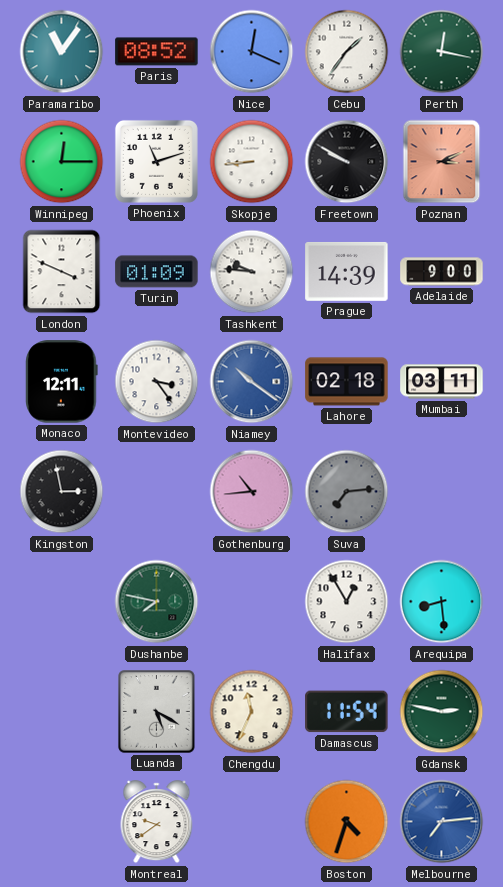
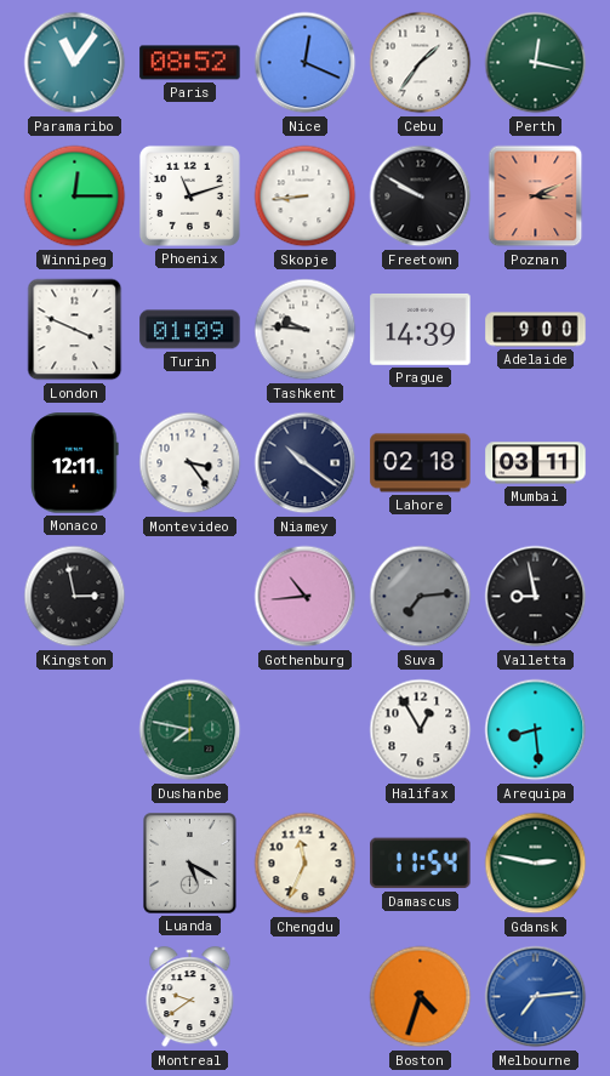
Niamey dial: blue -> navy (306, 463)
Valletta: none -> 8:58 (536, 597)
